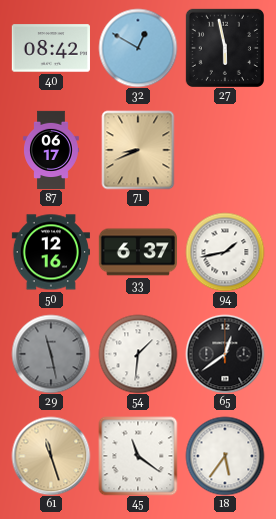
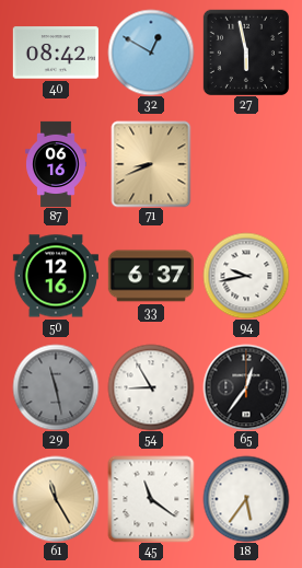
87: 06:17 -> 06:16 (56, 164)
94: 1:43 -> 9:43 (246, 276)
54: 1:31 -> 8:55 (151, 387)
65: 12:39 -> 12:36 (246, 387)
61: 11:27 -> 11:25 (56, 499)
